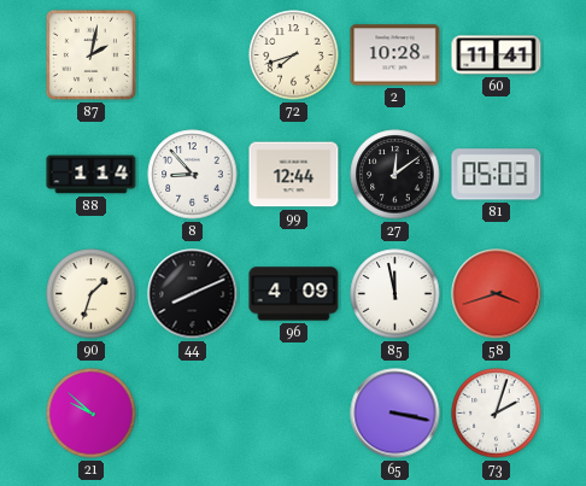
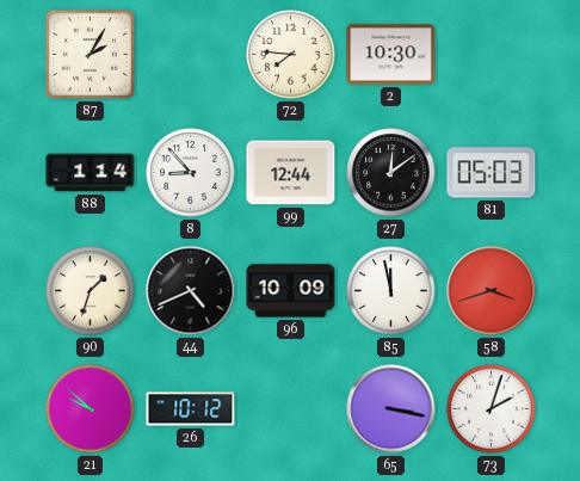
87: 2:02 -> 2:05 (90, 54)
72: 7:42 -> 7:46 (291, 55)
2: 10:28 -> 10:30 (391, 55)
60: 11:41 -> none (497, 55)
44: 8:11 -> 4:41 (191, 291)
96: 4:09 -> 10:09 (291, 291)
26: none -> 10:12 (191, 409)
